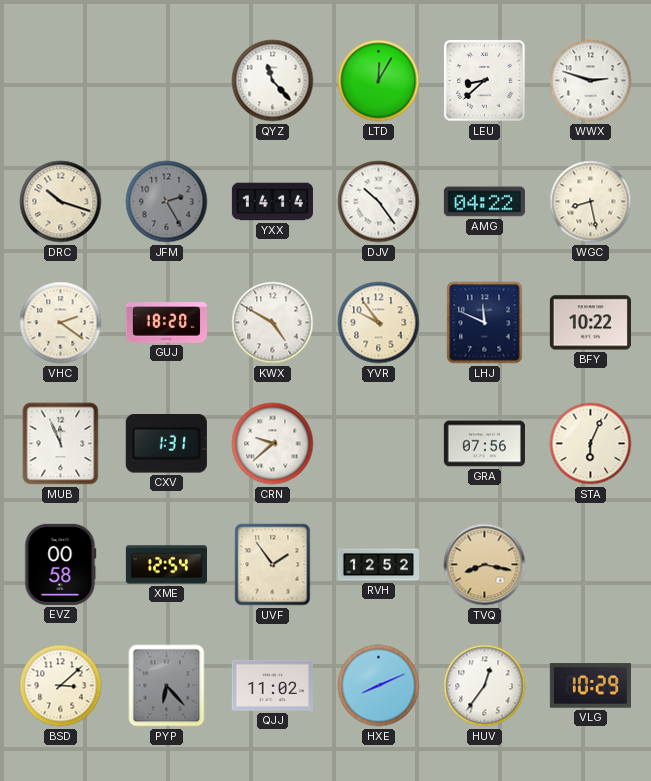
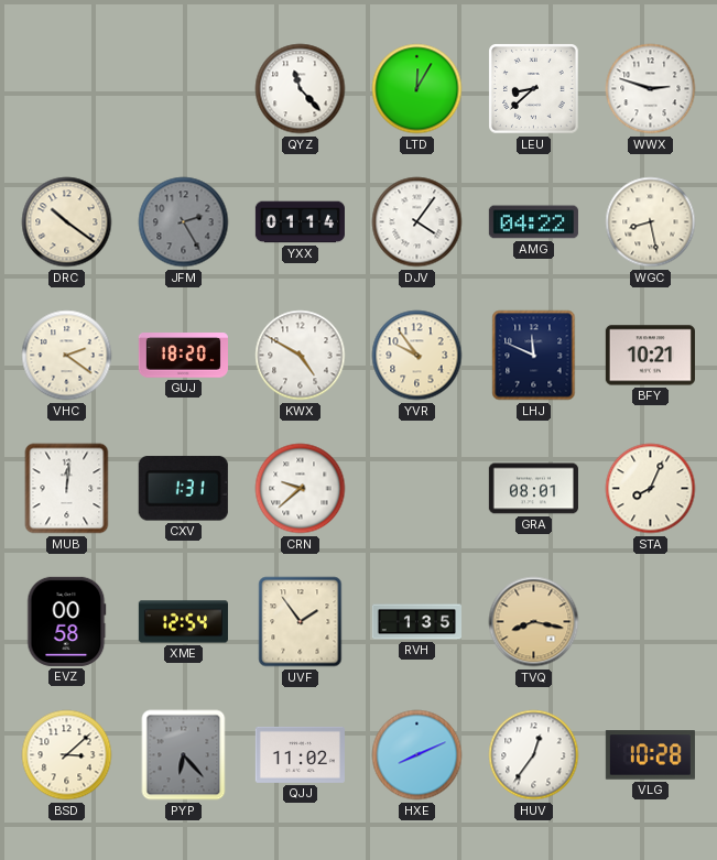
DRC: 10:18 -> 10:21 (67, 222)
YXX: 14:14 -> 01:14 (300, 222)
DJV: 10:24 -> 4:06 (417, 222)
BFY: 10:22 -> 10:21 (650, 356)
MUB: 11:56 -> 12:01 (67, 489)
GRA: 07:56 -> 08:01 (533, 489)
STA: 6:04 -> 8:04 (651, 489)
RVH: 12:52 -> 1:35 (416, 622)
VLG: 10:29 -> 10:28 (650, 755)
